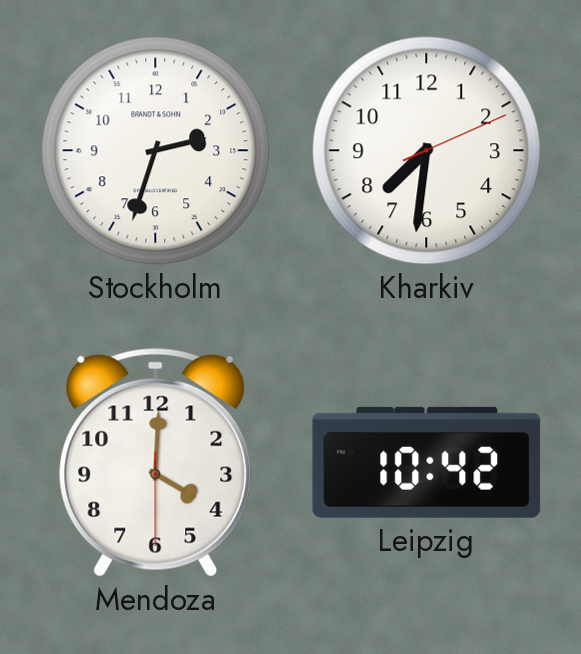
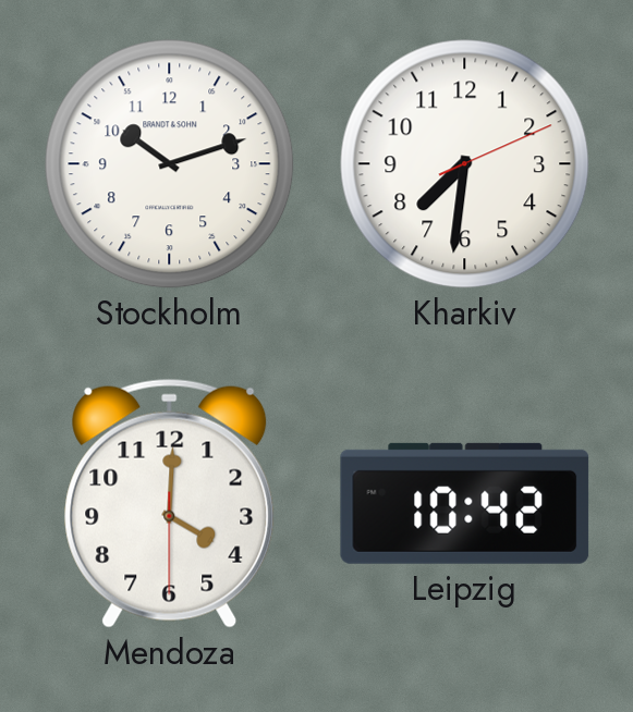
Stockholm: 2:33 -> 10:12 (170, 164)
